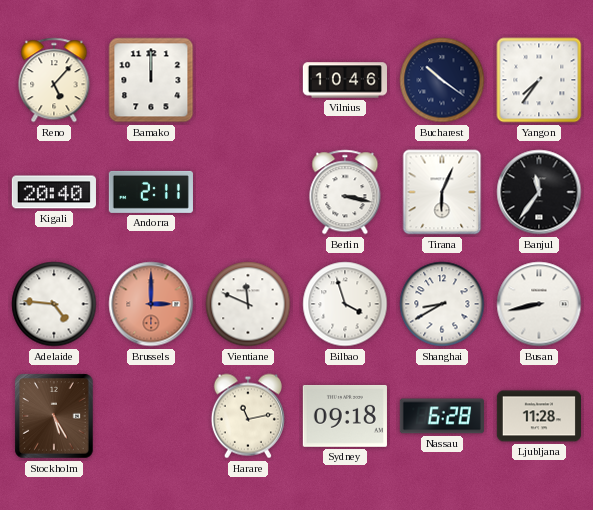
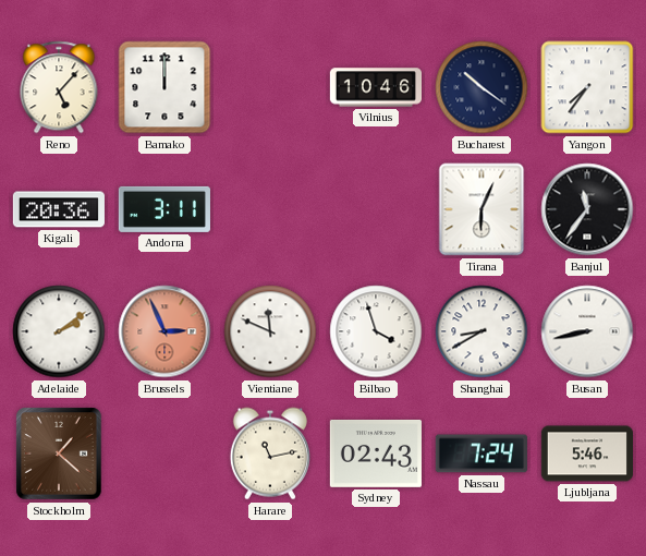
Kigali: 20:40 -> 20:36 (59, 209)
Andorra: 2:11 -> 3:11 (164, 209)
Berlin: 3:17 -> none (345, 192)
Adelaide: 4:46 -> 2:09 (59, 331)
Brussels: 3:00 -> 2:56 (164, 331)
Stockholm: 5:25 -> 1:22 (59, 454)
Sydney: 09:18 -> 02:43 (376, 454)
Nassau: 6:28 -> 7:24 (482, 454)
Ljubljana: 11:28 -> 5:46 (586, 454)
